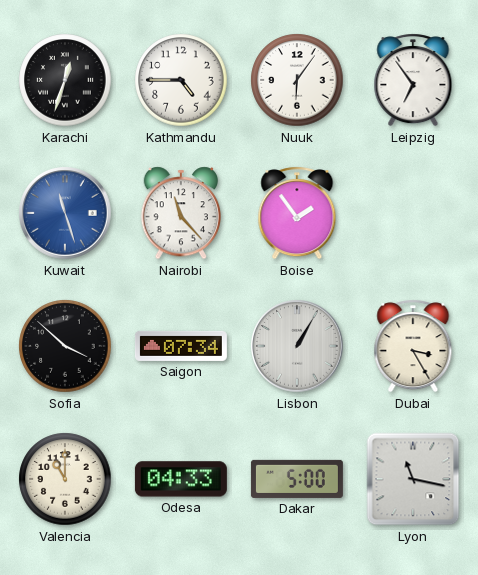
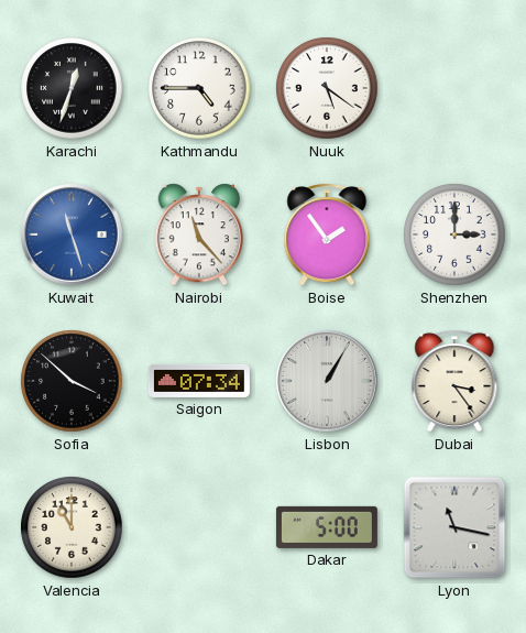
Nuuk: 6:06 -> 5:21 (327, 88)
Leipzig: 6:54 -> none (413, 80)
Shenzhen: none -> 3:00 (454, 234)
Dubai: 3:25 -> 3:24 (454, 381)
Odesa: 04:33 -> none (181, 479)
